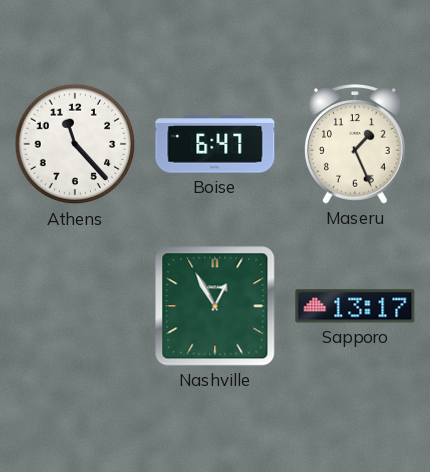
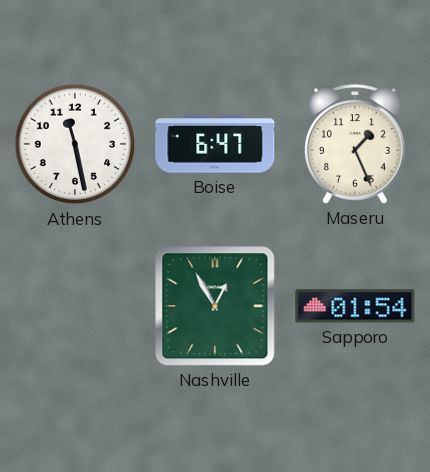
Athens: 11:23 -> 11:28 (75, 144)
Sapporo: 13:17 -> 01:54 (355, 306)
